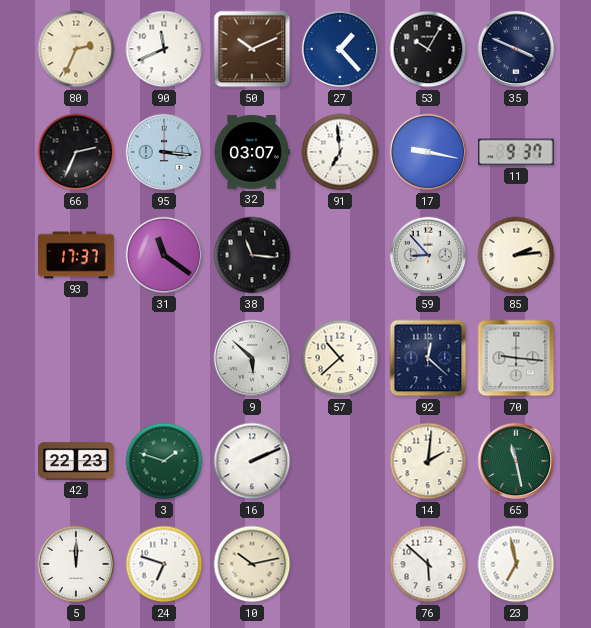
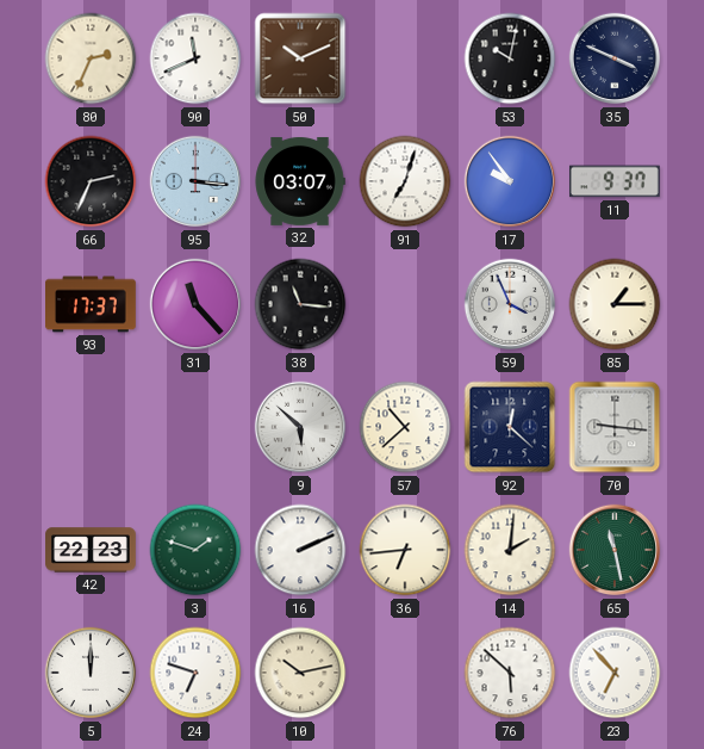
27: 1:23 -> none (340, 49)
53: 10:05 -> 10:02 (510, 58)
91: 6:59 -> 7:03 (405, 181)
17: 9:17 -> 9:54 (510, 181)
31: 11:21 -> 11:23 (195, 304)
59: 8:53 -> 3:56 (510, 304)
85: 2:14 -> 1:15 (615, 304)
36: none -> 6:44 (405, 550)
23: 6:58 -> 6:53 (615, 673)
